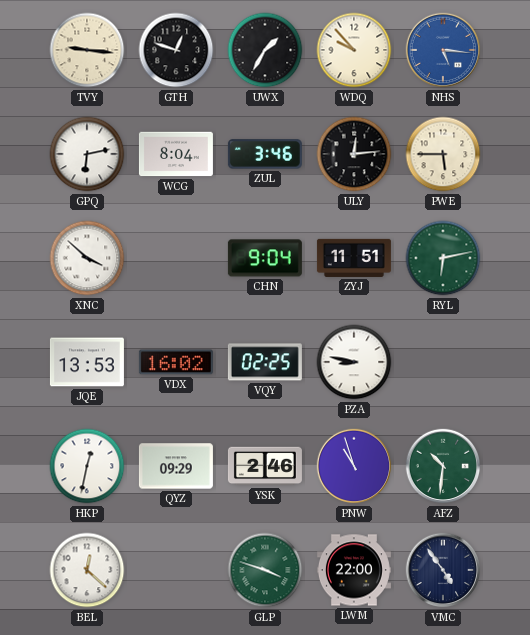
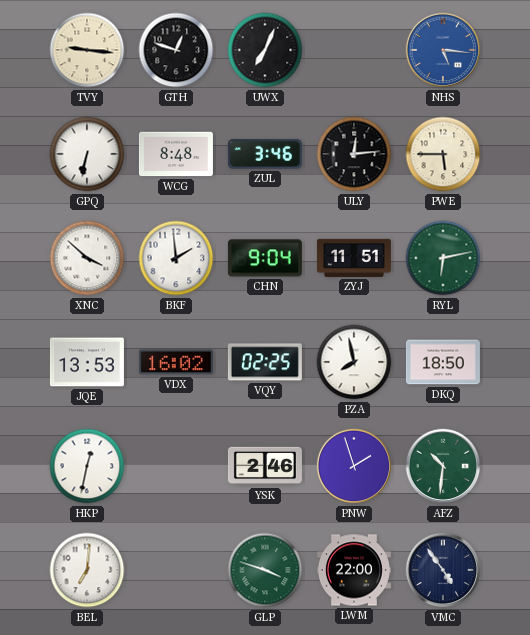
UWX: 1:35 -> 7:04 (265, 50)
WDQ: 9:53 -> none (354, 50)
GPQ: 6:13 -> 6:32 (87, 154)
WCG: 8:04 -> 8:48 (176, 154)
BKF: none -> 1:59 (176, 258)
PZA: 8:47 -> 7:58 (354, 362)
DKQ: none -> 18:50 (443, 362)
QYZ: 09:29 -> none (176, 466)
PNW: 10:57 -> 1:57 (354, 466)
BEL: 12:22 -> 7:01 (87, 570)
